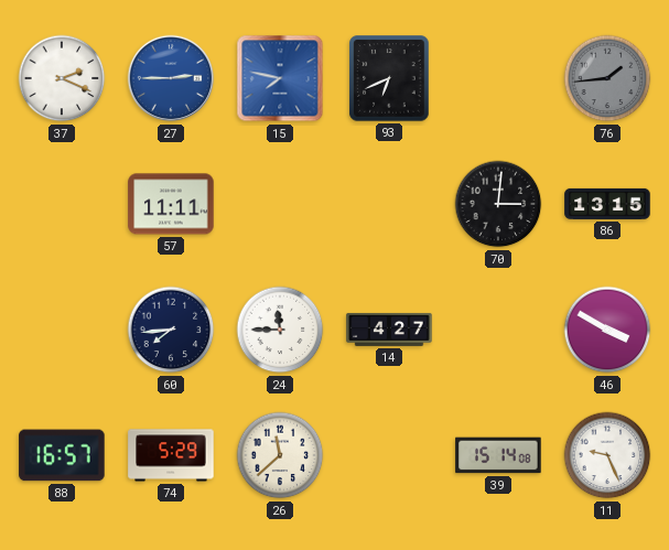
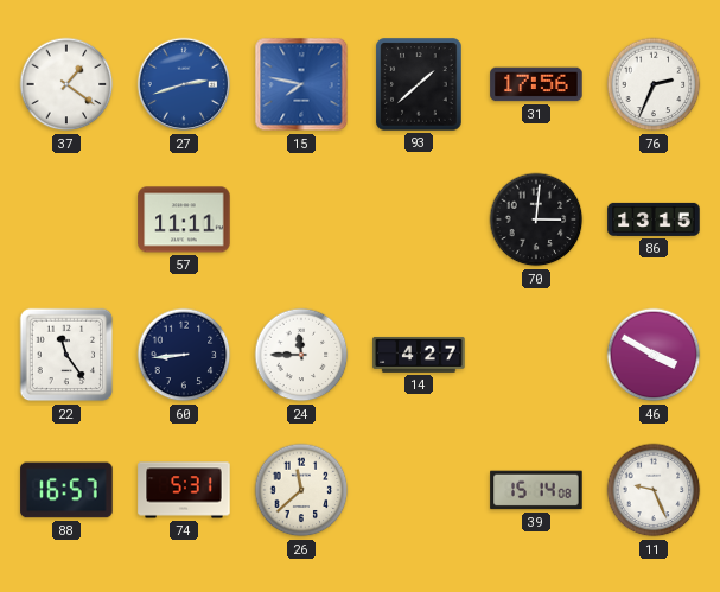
37: 2:19 -> 1:21 (66, 84)
27: 2:45 -> 2:42 (184, 84)
93: 6:41 -> 1:38 (419, 84)
31: none -> 17:56 (536, 84)
76: 1:44 -> 2:34 (654, 84)
76 dial: grey -> white (654, 84)
22: none -> 11:24 (66, 355)
60: 7:44 -> 8:44 (184, 355)
74: 5:29 -> 5:31 (184, 490)
